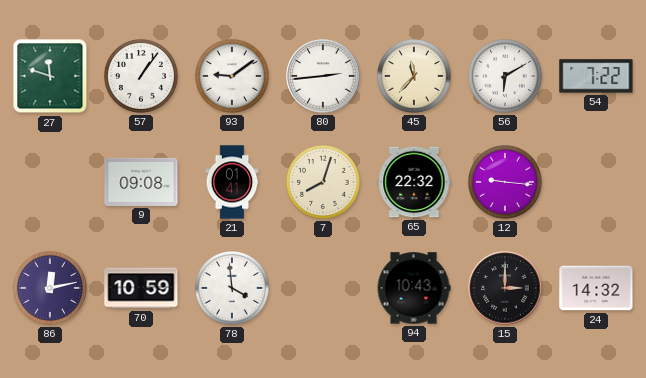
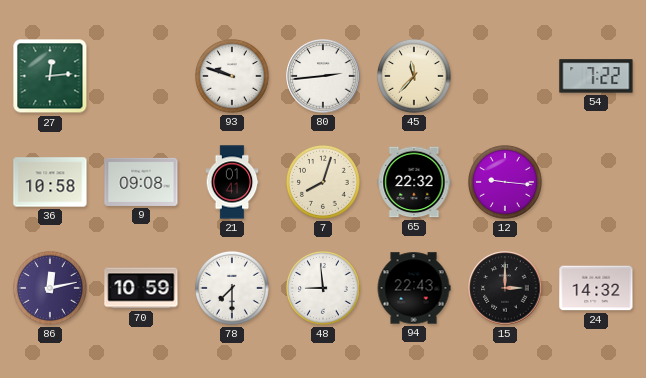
27: 11:48 -> 12:14 (50, 76)
57: 1:06 -> none (142, 77)
93: 9:09 -> 9:48 (233, 77)
56: 6:10 -> none (506, 77)
36: none -> 10:58 (50, 182)
78: 3:59 -> 7:30 (233, 289)
48: none -> 8:59 (324, 289)
94: 10:43 -> 22:43 (414, 288)
